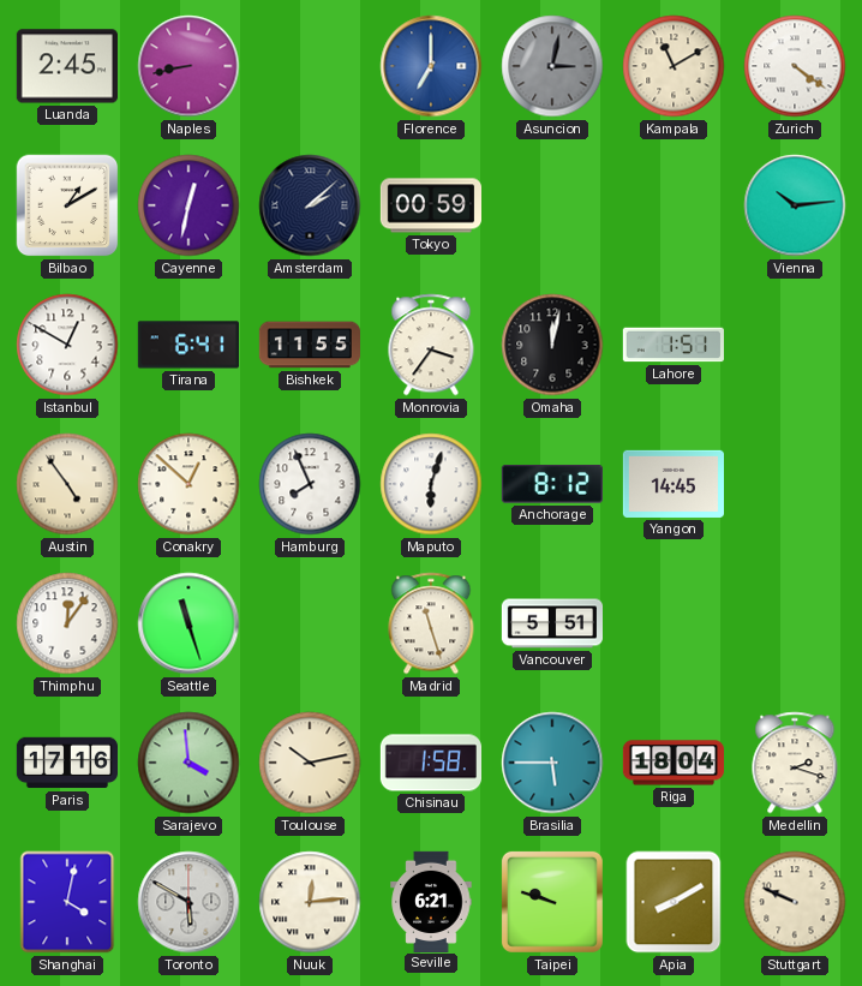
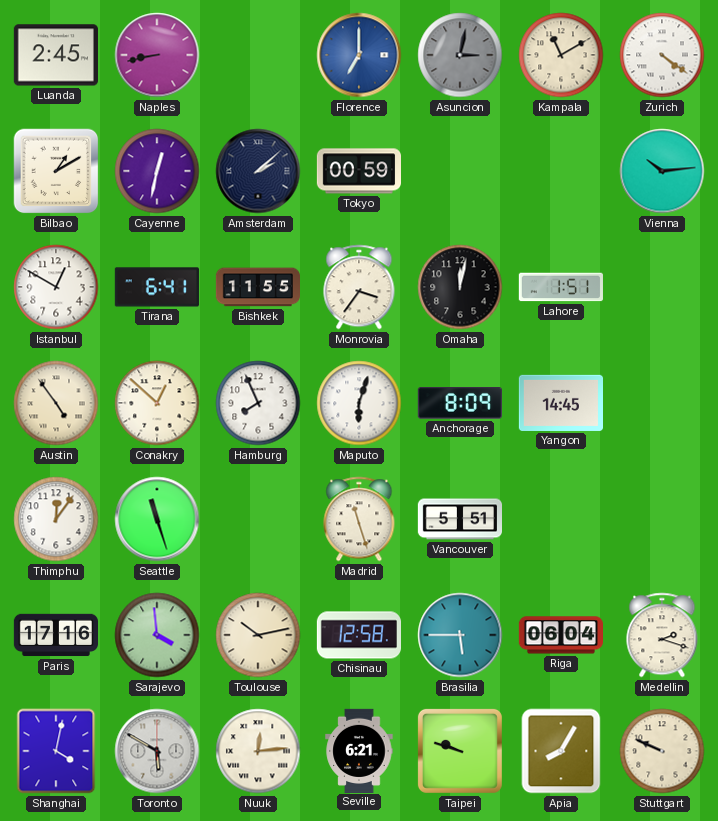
Anchorage: 8:12 -> 8:09 (460, 403)
Chisinau: 1:58 -> 12:58 (358, 635)
Riga: 18:04 -> 06:04 (560, 635)
Apia: 8:10 -> 8:05 (561, 751)
